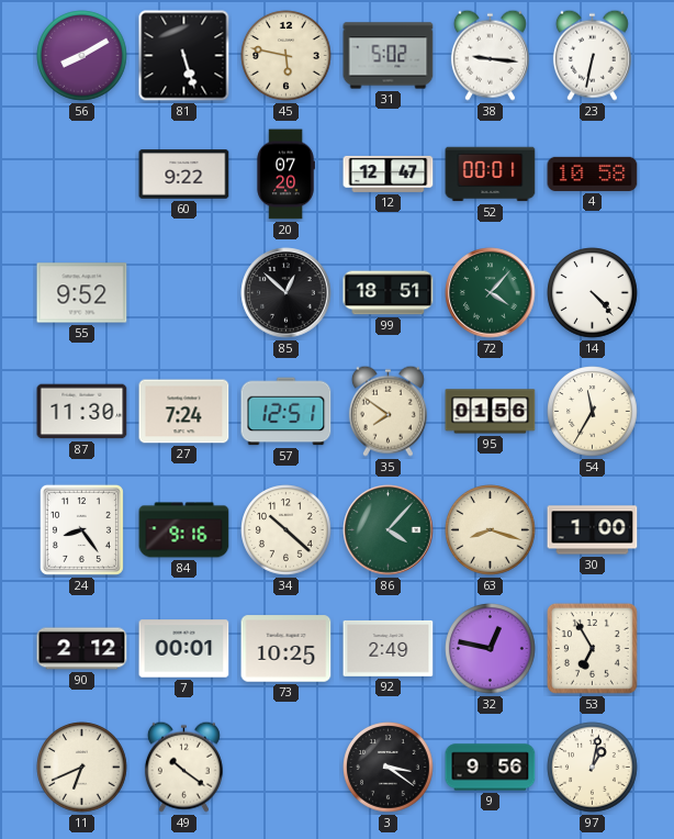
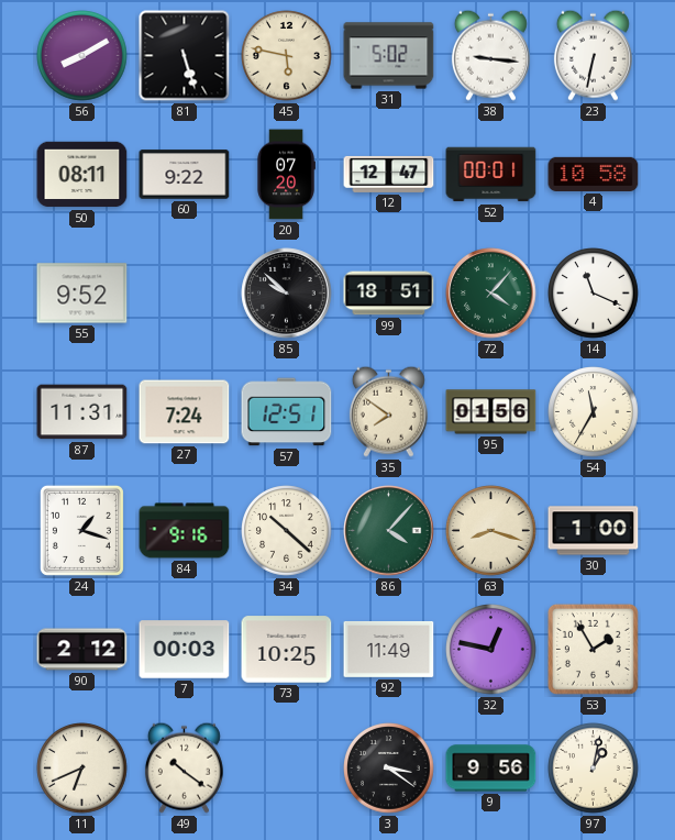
50: none -> 08:11 (82, 175)
85: 12:52 -> 9:52 (287, 294)
14: 4:23 -> 11:19 (594, 294)
87: 11:30 -> 11:31 (82, 412)
24: 8:24 -> 1:18 (81, 530)
7: 00:01 -> 00:03 (185, 650)
92: 2:49 -> 11:49 (389, 649)
53: 6:55 -> 1:55 (593, 649)
